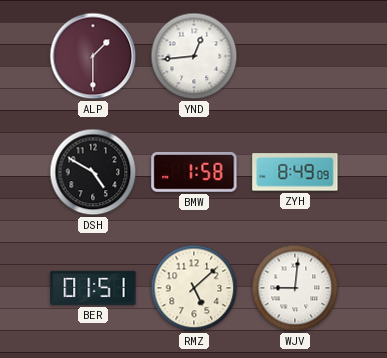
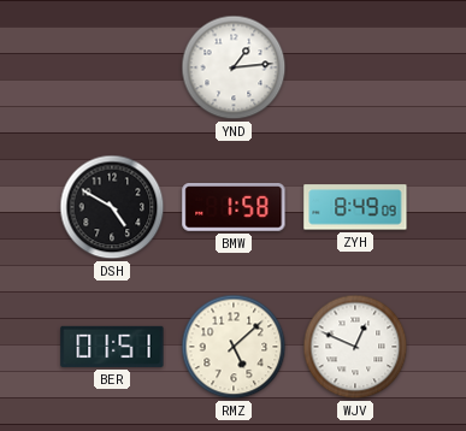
ALP: 1:30 -> none (93, 56)
YND: 12:44 -> 1:14 (234, 67)
WJV: 9:01 -> 12:49 (355, 347)
